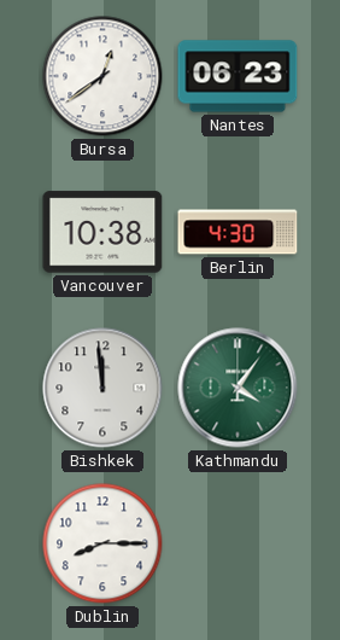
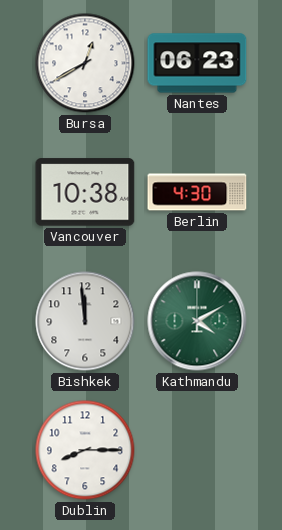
Bursa: 12:39 -> 12:40 (85, 63)
Kathmandu: 4:06 -> 4:10 (197, 321)
